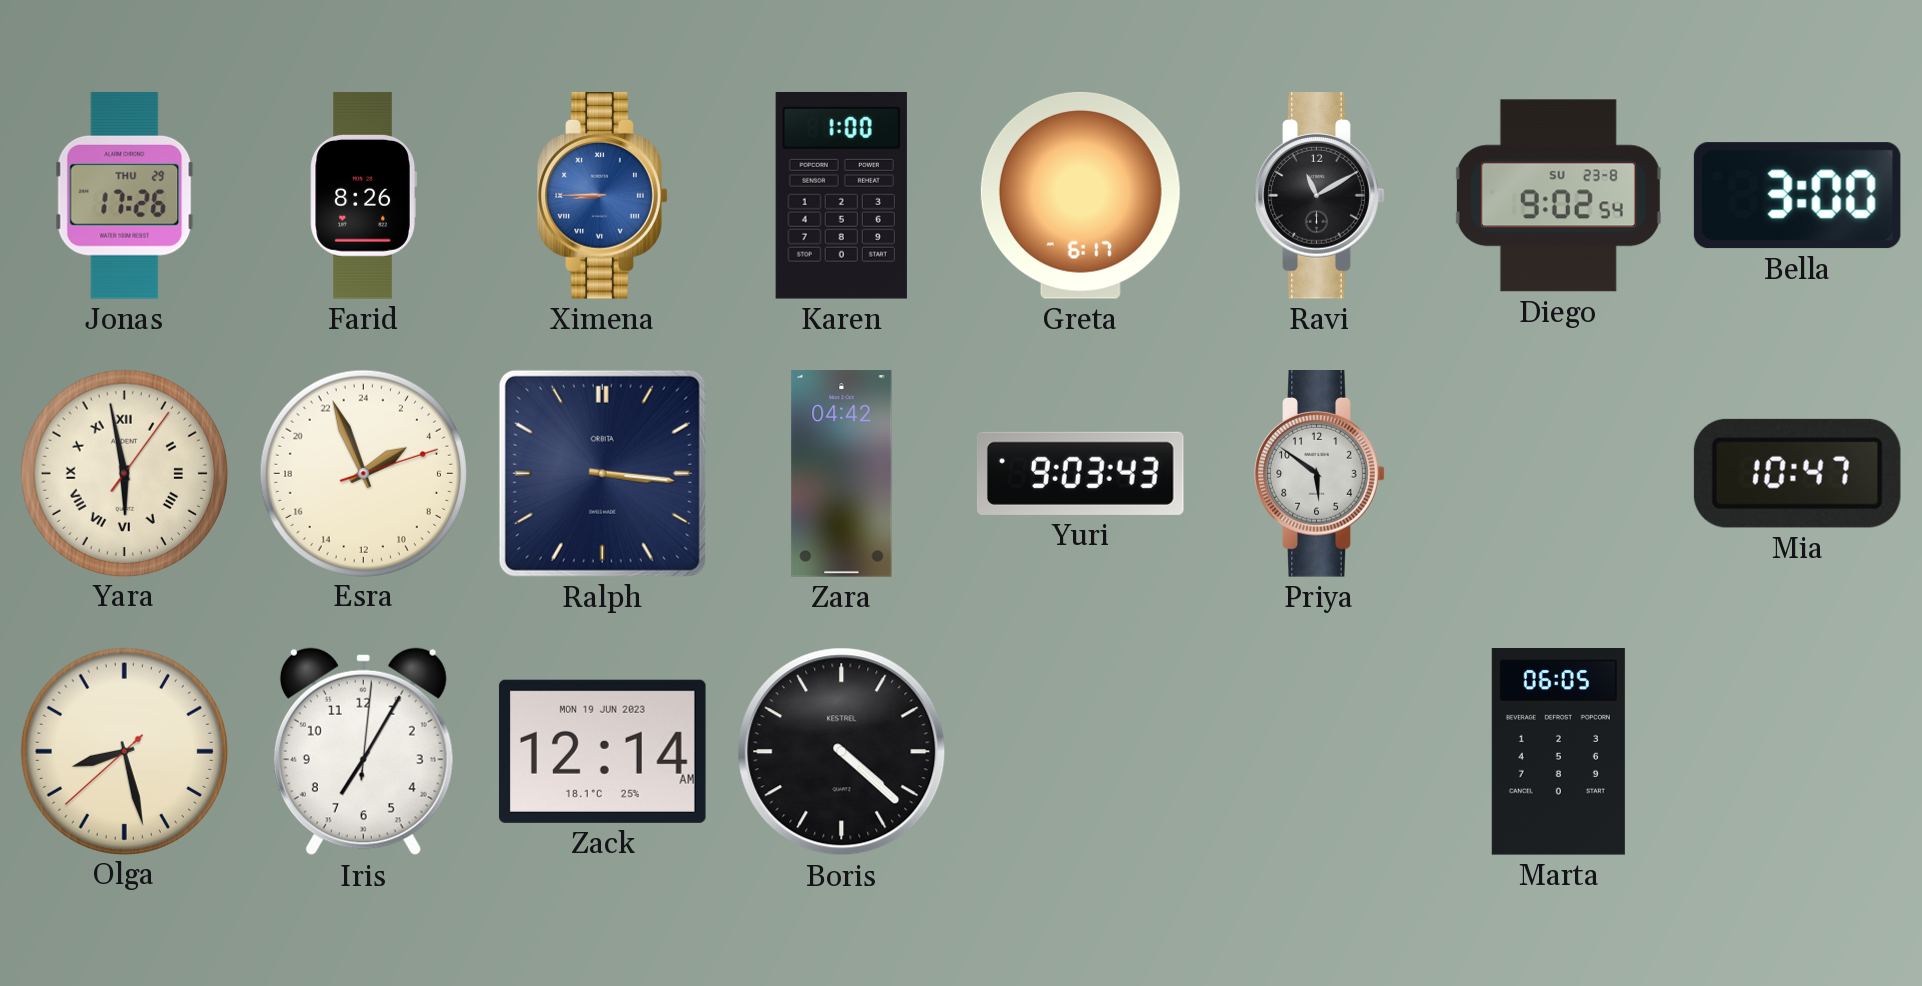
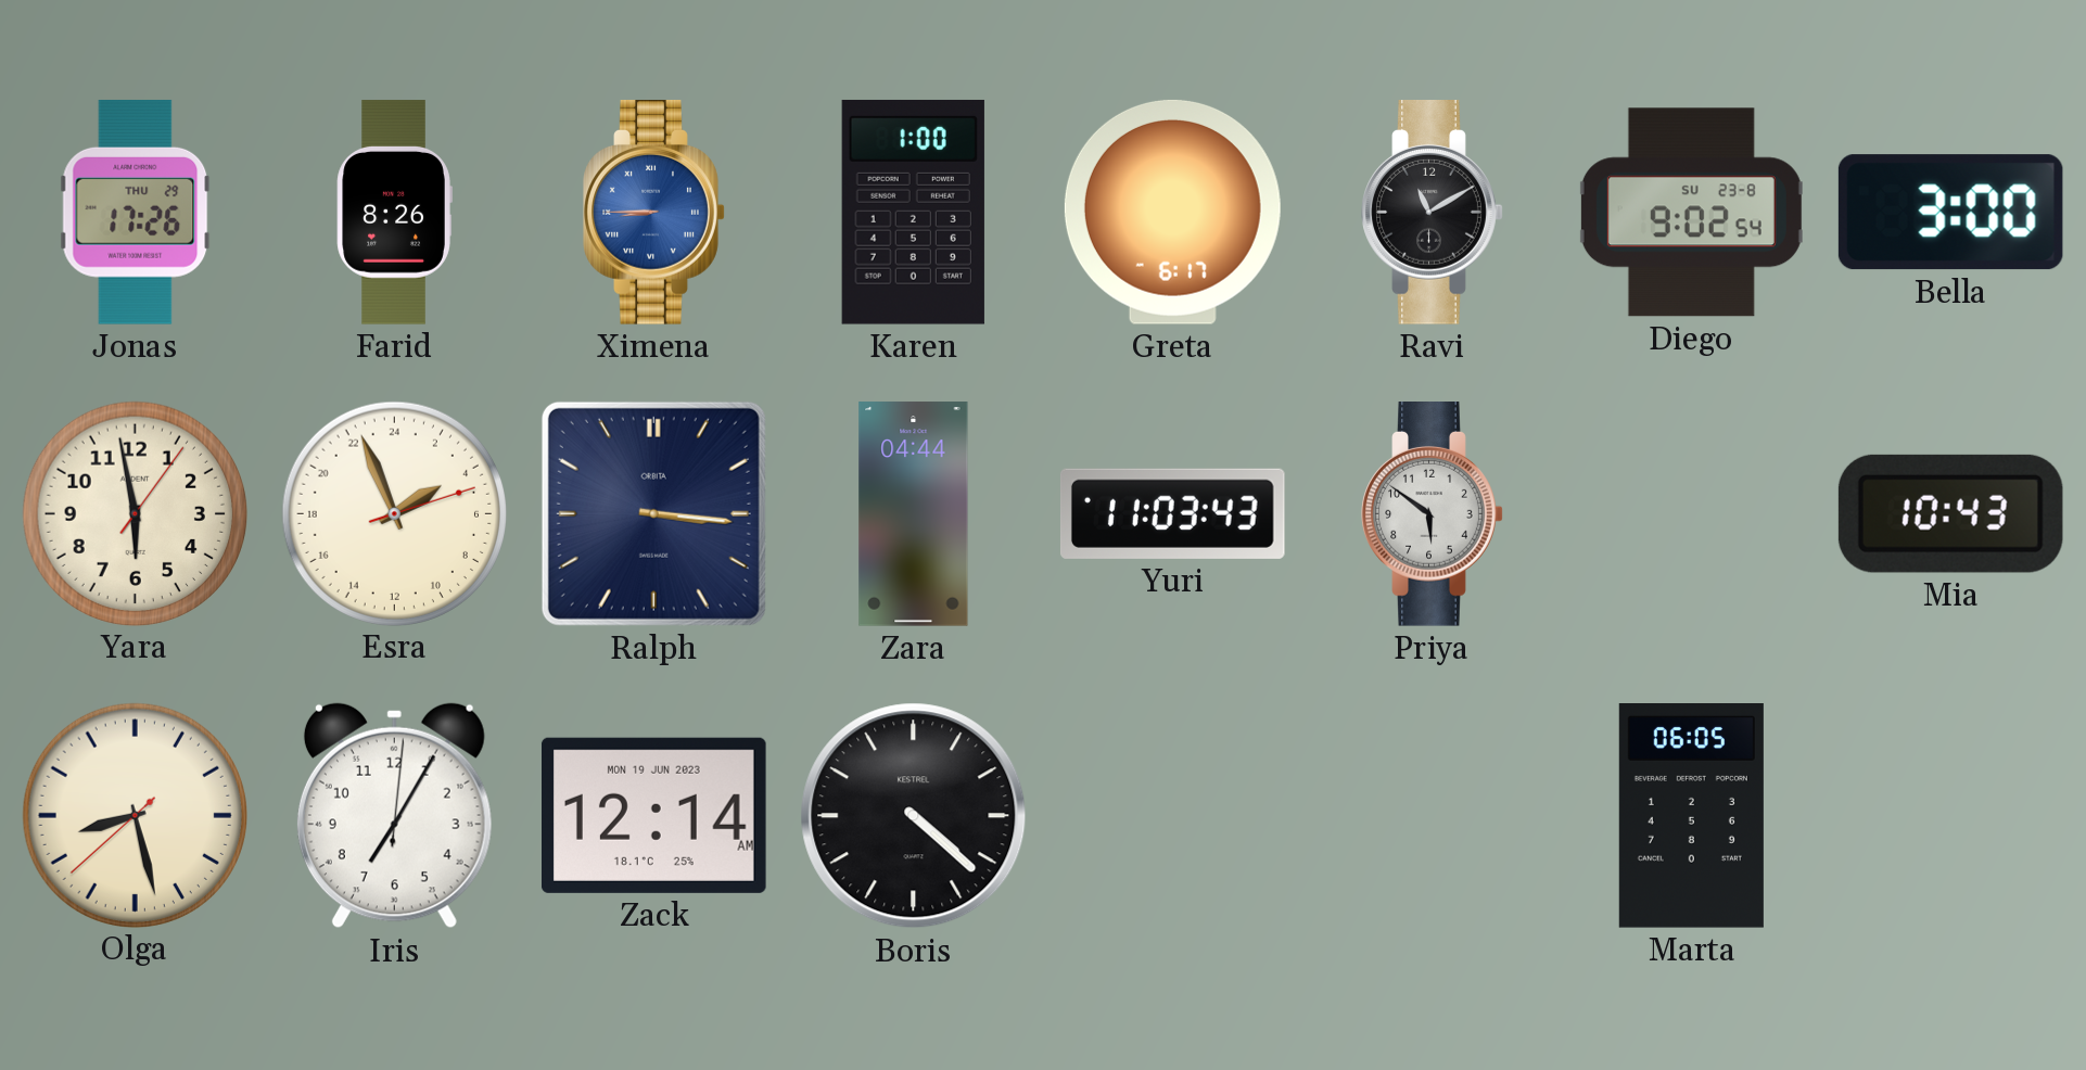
Yara numerals: Roman -> Arabic (135, 513)
Zara: 04:42 -> 04:44 (914, 514)
Yuri: 9:03 -> 11:03 (1172, 513)
Mia: 10:47 -> 10:43 (1950, 513)
